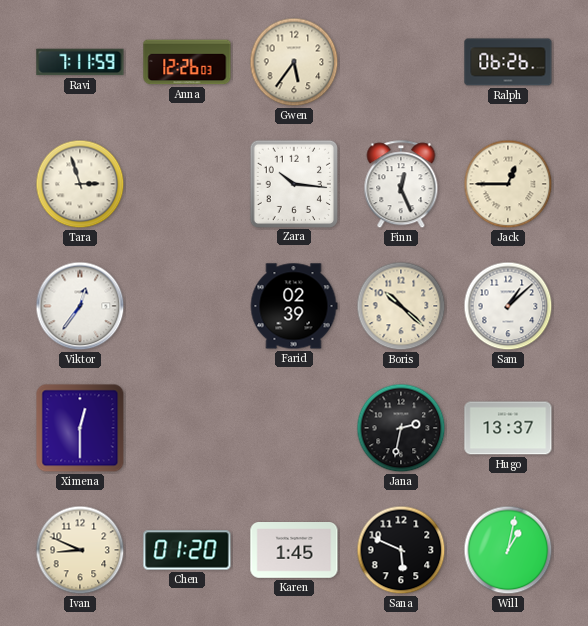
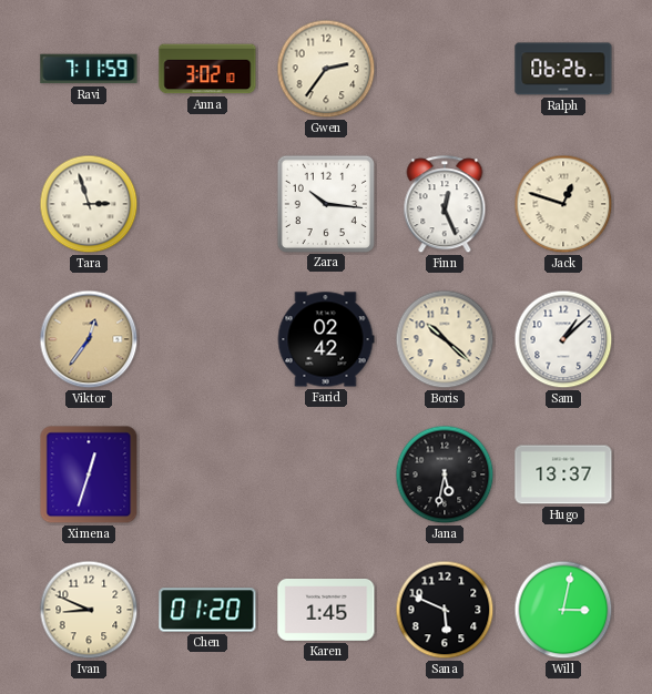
Anna: 12:26 -> 3:02 (207, 69)
Gwen: 5:36 -> 2:36 (326, 69)
Jack: 12:45 -> 12:48 (563, 204)
Viktor dial: white -> champagne (89, 339)
Farid: 02:39 -> 02:42 (326, 339)
Ximena: 12:30 -> 12:33 (89, 474)
Jana: 2:32 -> 5:32 (445, 474)
Will: 1:02 -> 3:02 (563, 610)
